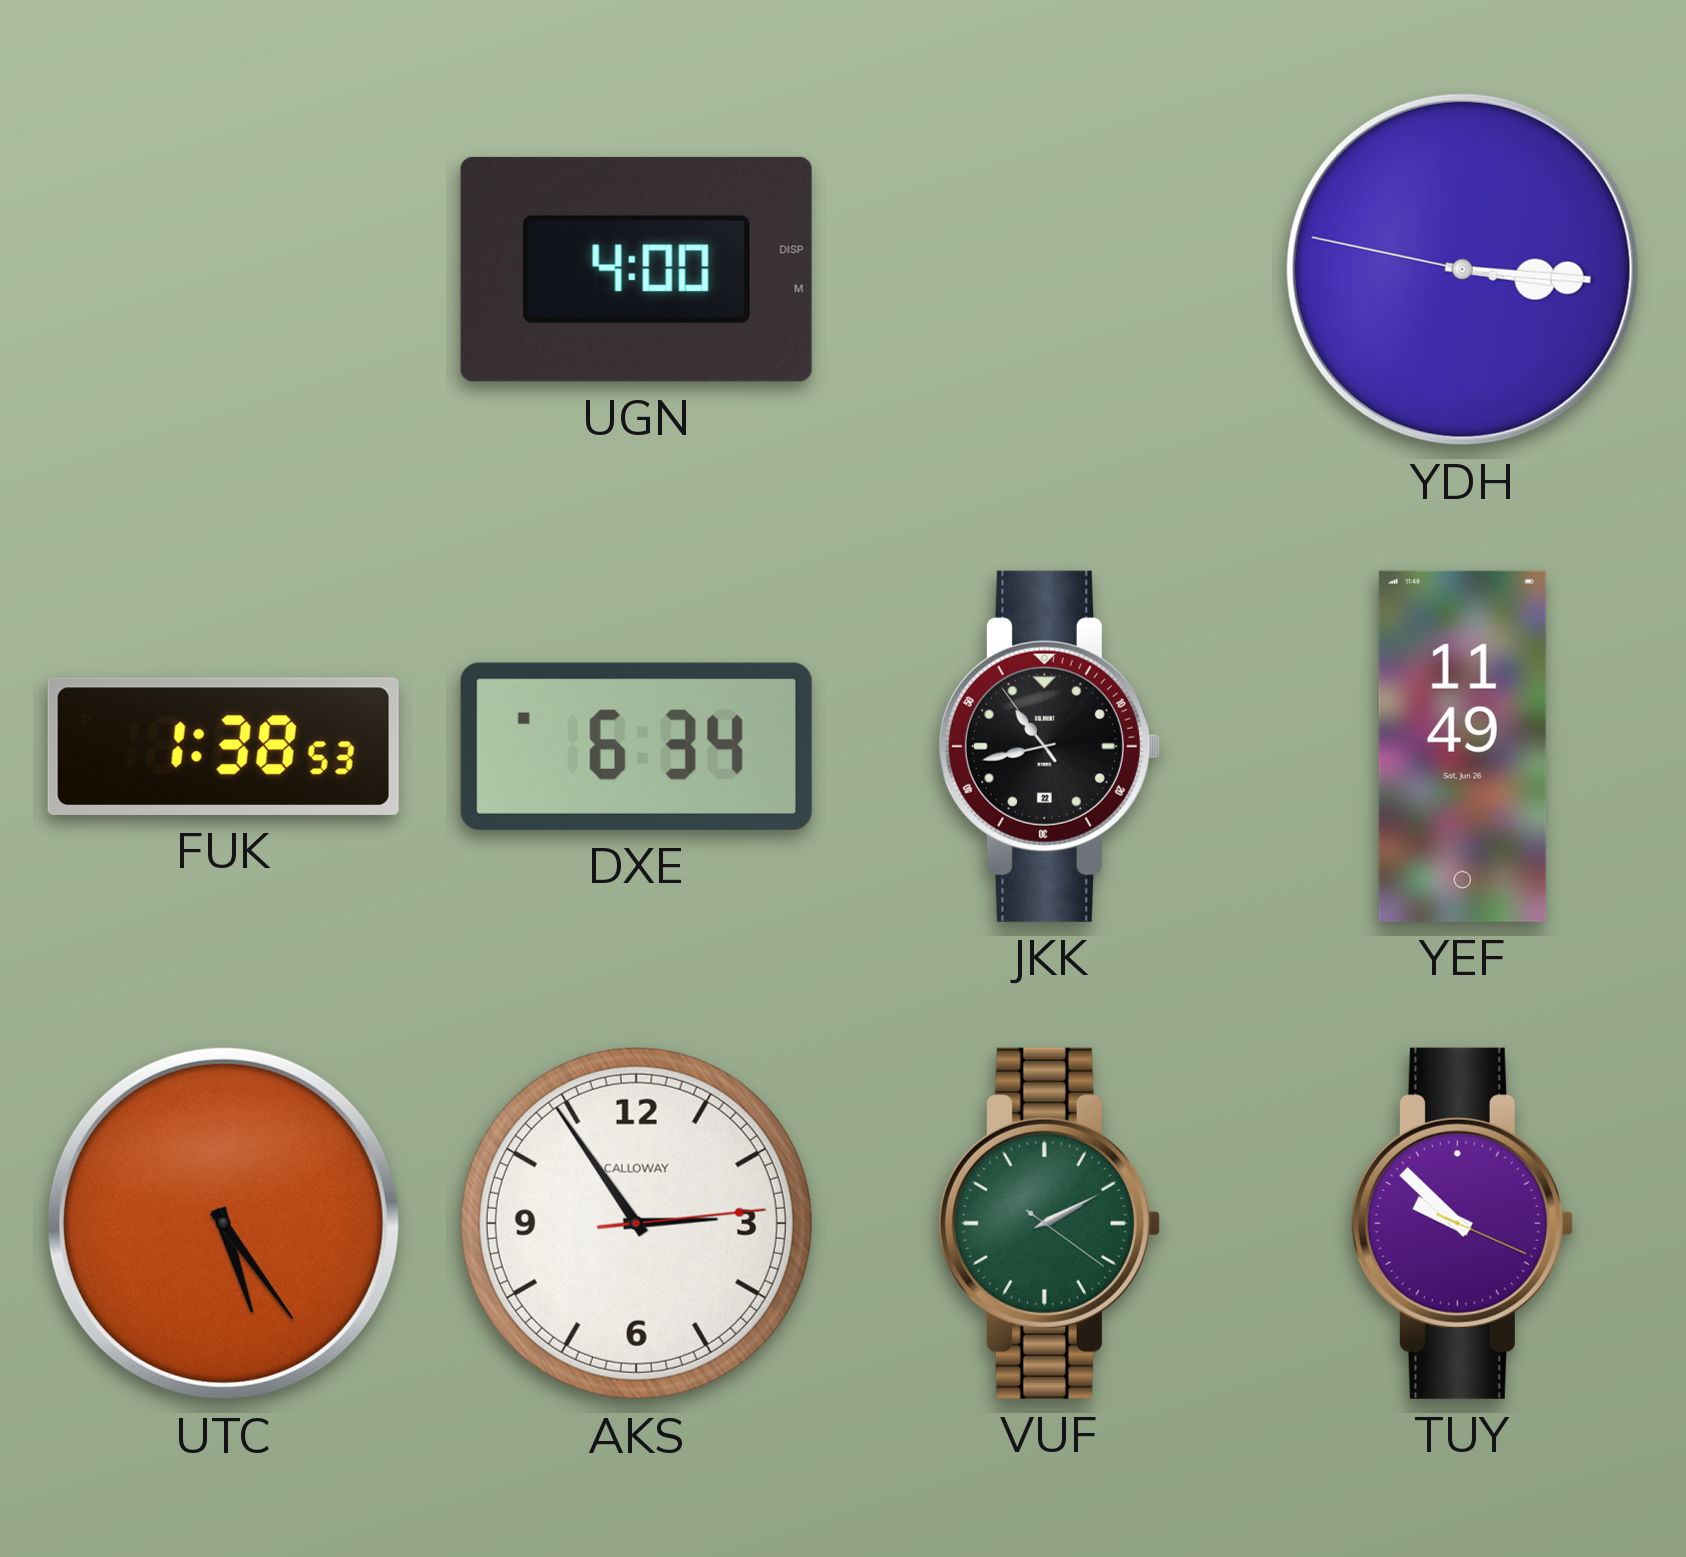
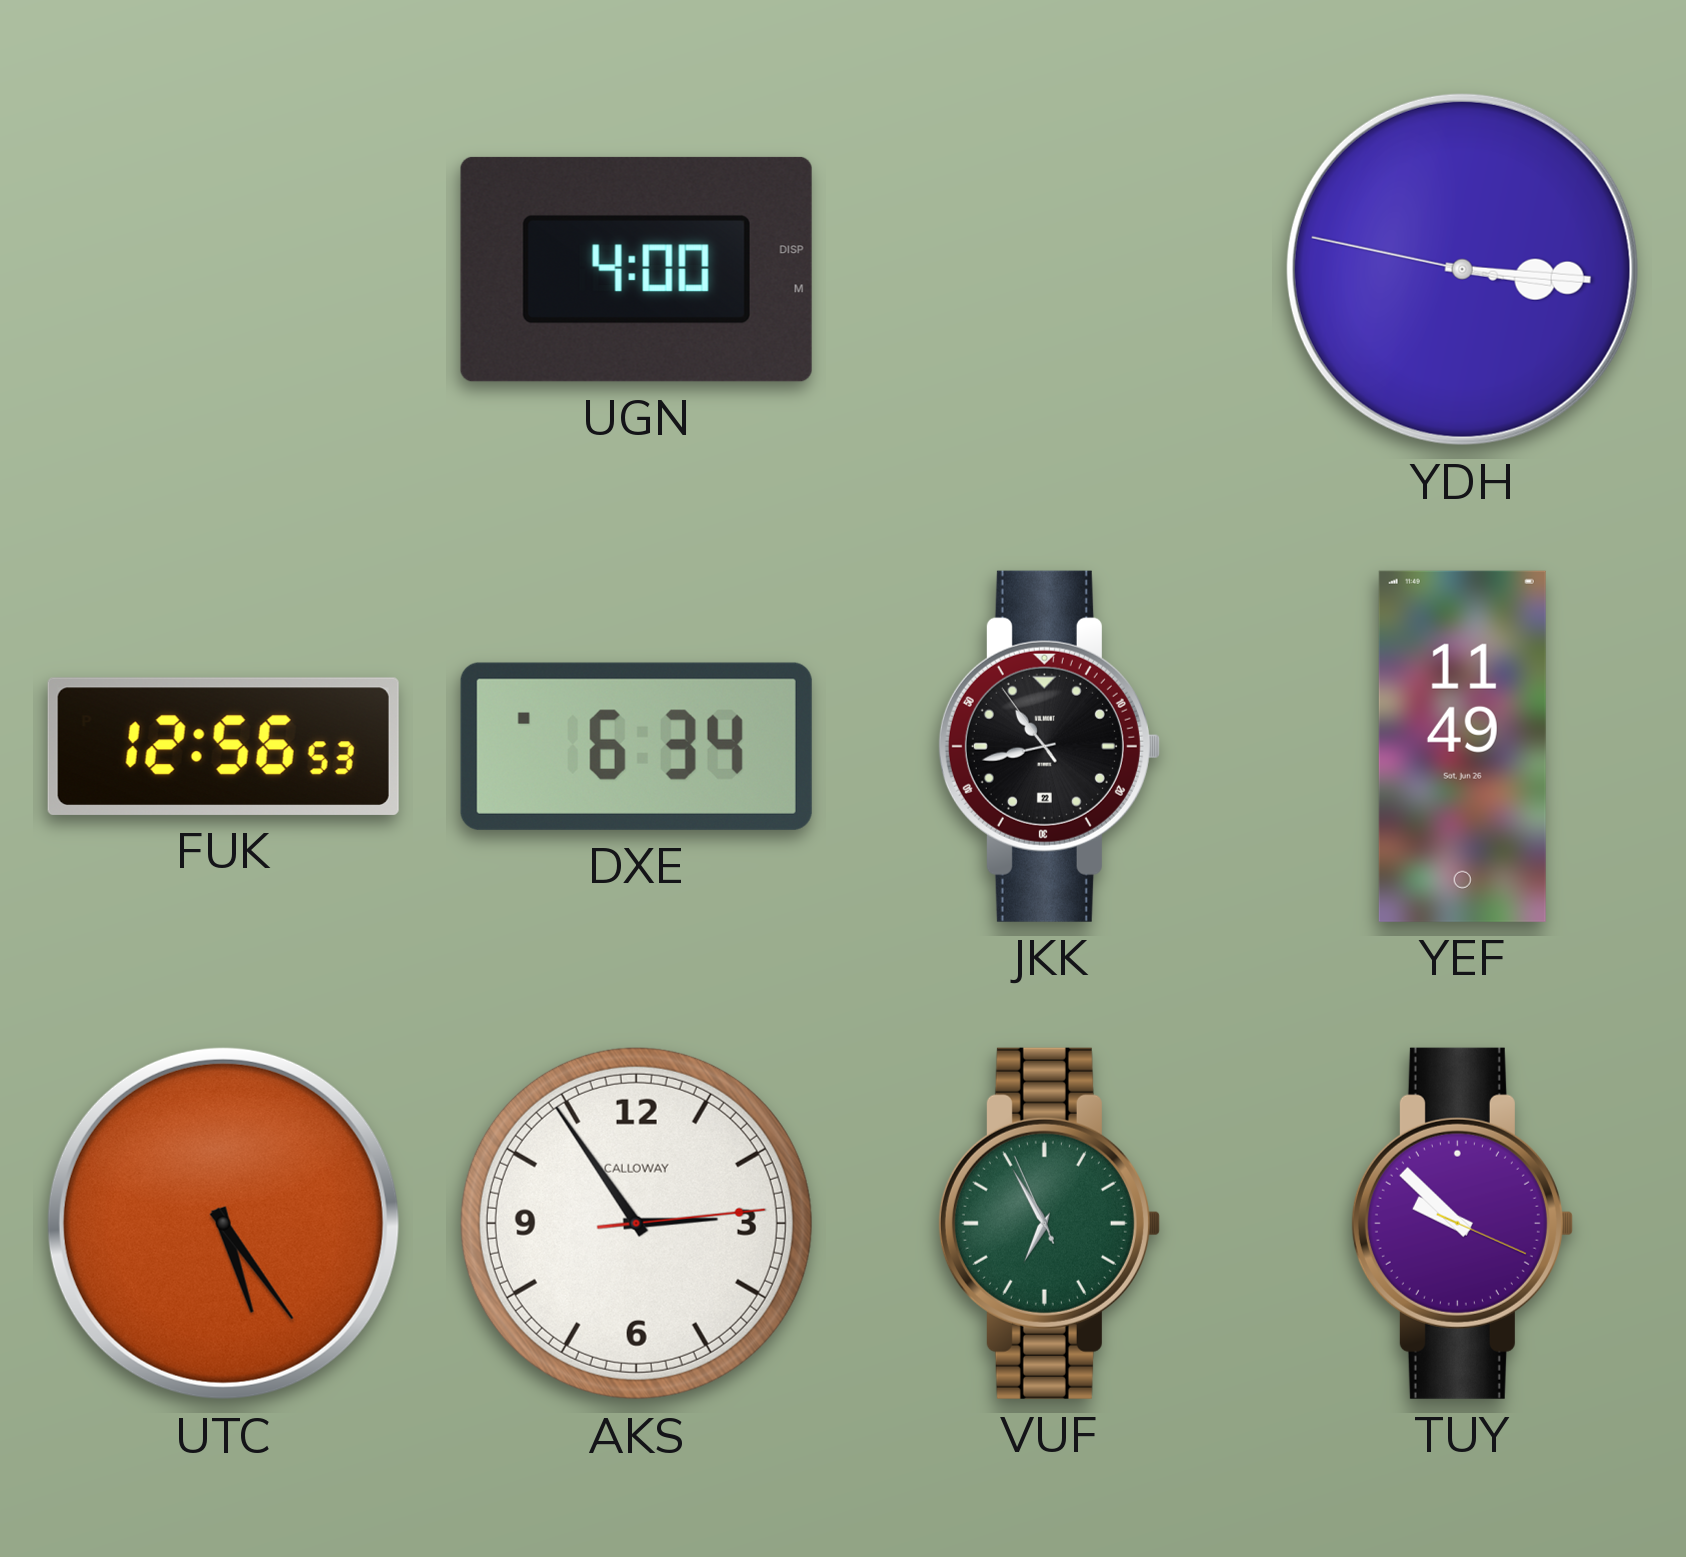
FUK: 1:38 -> 12:56 (223, 746)
VUF: 2:10 -> 6:54 (1049, 1223)
